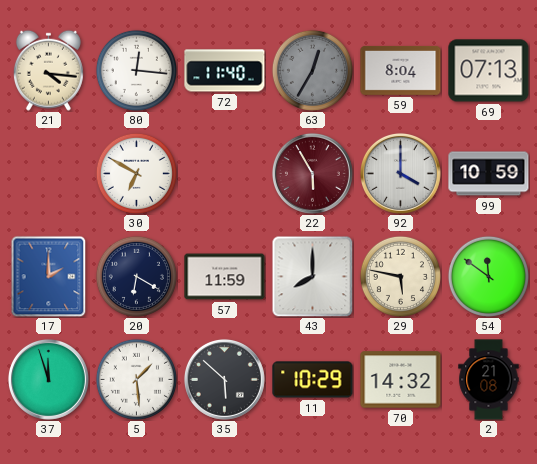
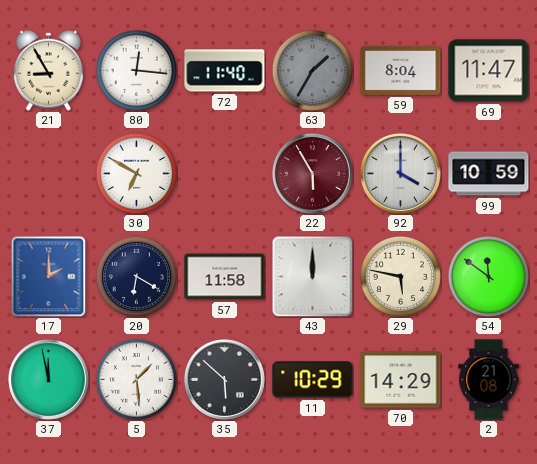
21: 4:16 -> 8:55 (48, 70)
63: 12:35 -> 1:35 (312, 70)
69: 07:13 -> 11:47 (489, 71)
57: 11:59 -> 11:58 (225, 277)
43: 8:00 -> 12:00 (312, 276)
37: 11:57 -> 11:58 (48, 379)
70: 14:32 -> 14:29 (401, 380)
